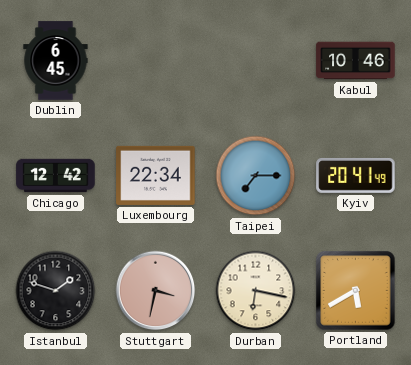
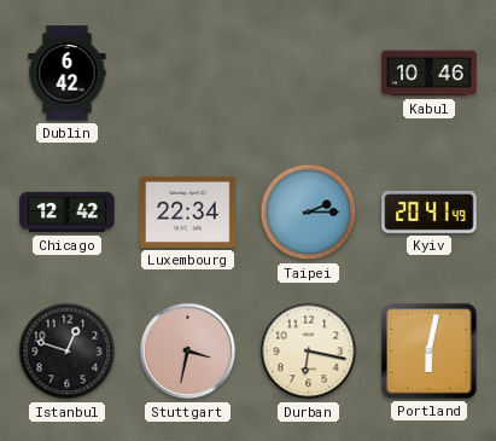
Dublin: 6:45 -> 6:42 (68, 74)
Taipei: 7:15 -> 2:15 (309, 213)
Istanbul: 1:48 -> 12:48 (68, 352)
Portland: 5:40 -> 6:02 (430, 352)
